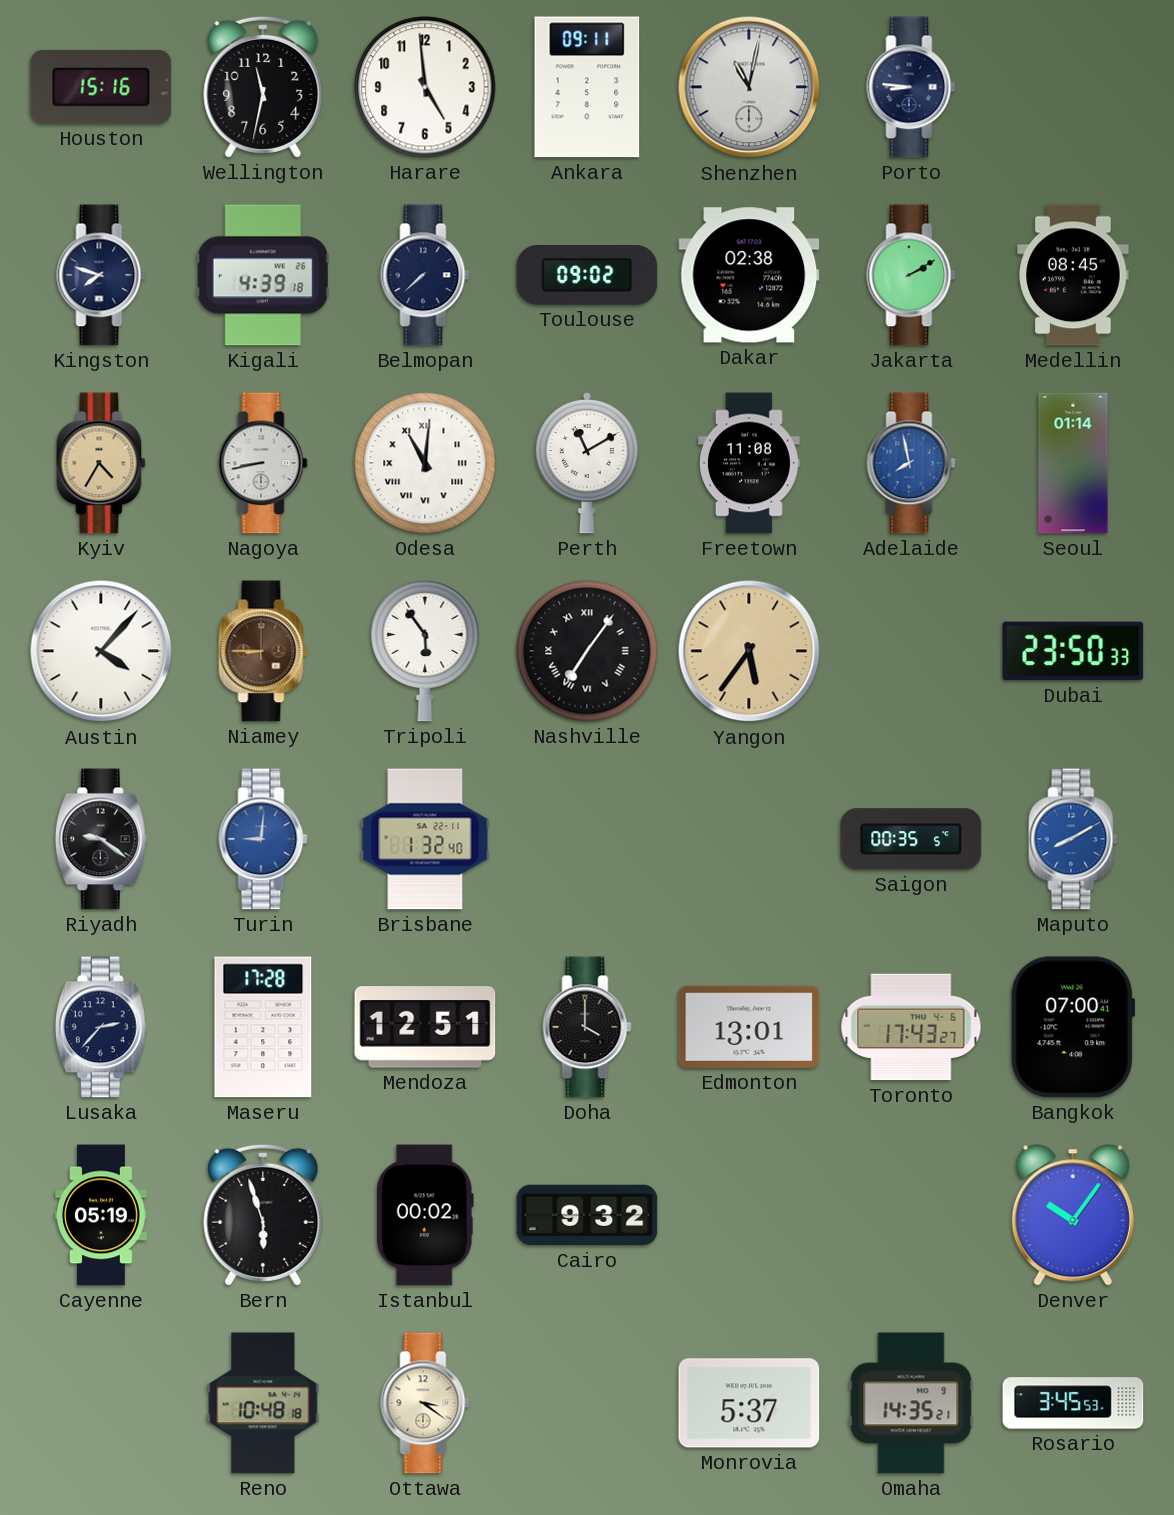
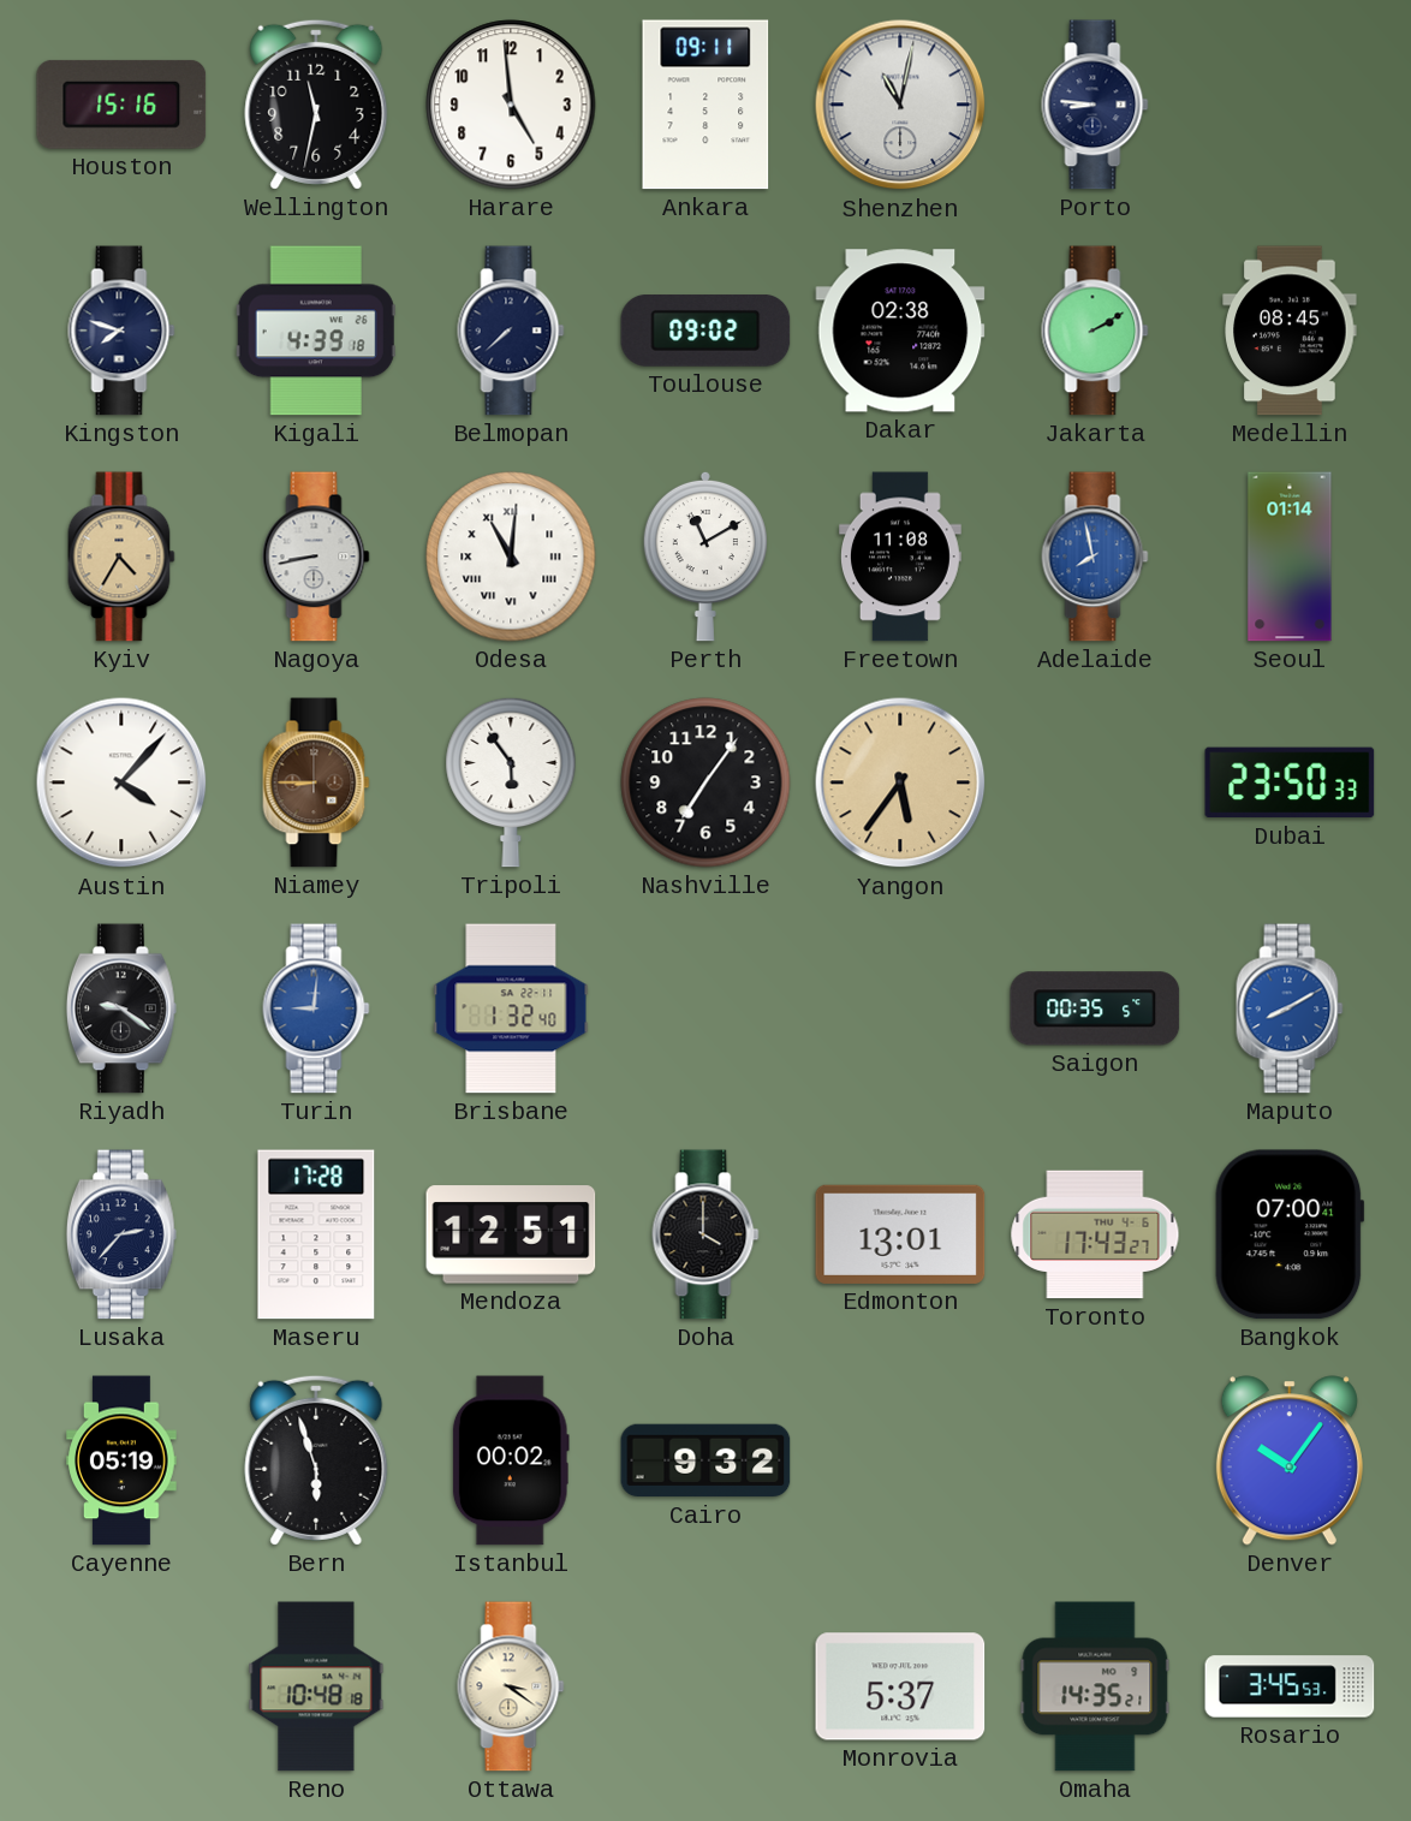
Nashville numerals: Roman -> Arabic (706, 782)
